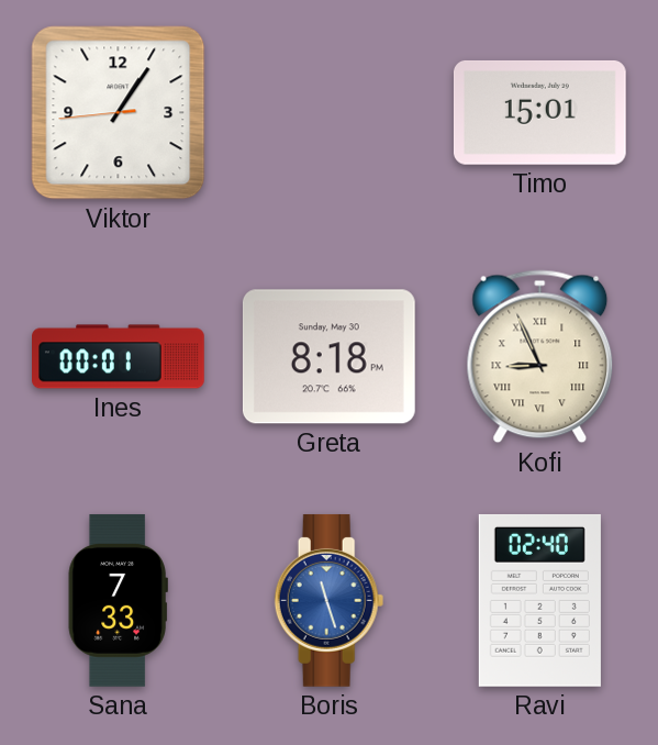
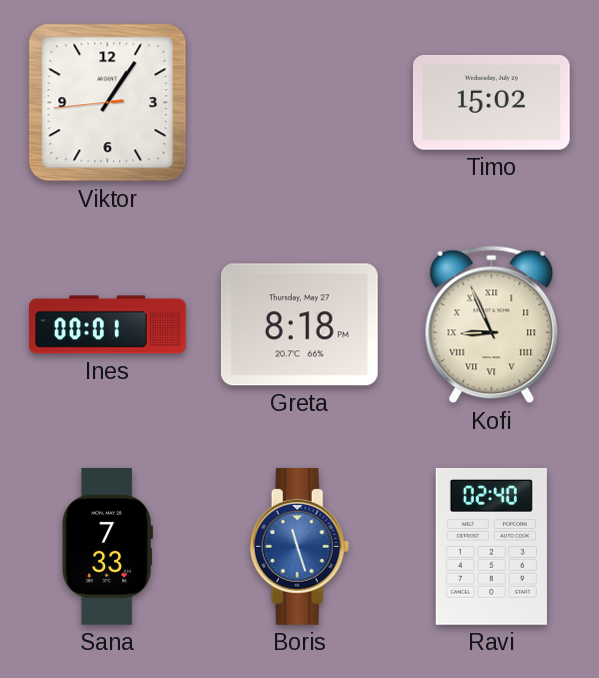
Timo: 15:01 -> 15:02 (491, 102)
Greta date: Sunday, May 30 -> Thursday, May 27 (299, 325)
